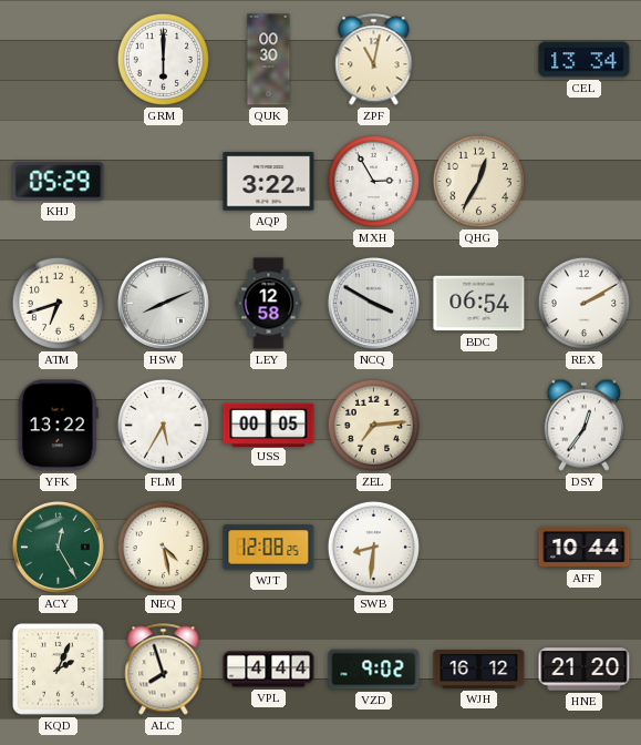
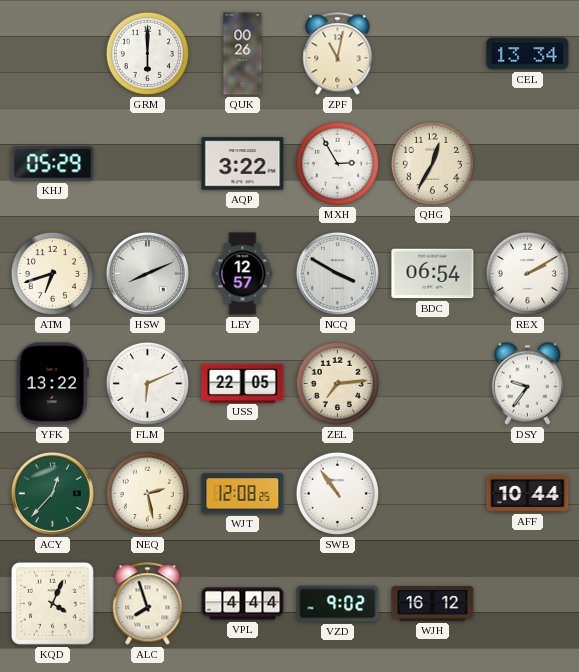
QUK: 00:30 -> 00:26 (243, 54)
LEY: 12:58 -> 12:57 (243, 274)
FLM: 5:35 -> 6:11 (147, 383)
USS: 00:05 -> 22:05 (243, 383)
DSY: 12:36 -> 9:36 (528, 383)
ACY: 12:25 -> 12:37 (52, 493)
NEQ: 4:28 -> 2:28 (147, 493)
SWB: 8:31 -> 10:54 (337, 493)
KQD: 2:04 -> 4:04 (53, 604)
HNE: 21:20 -> none (585, 670)
